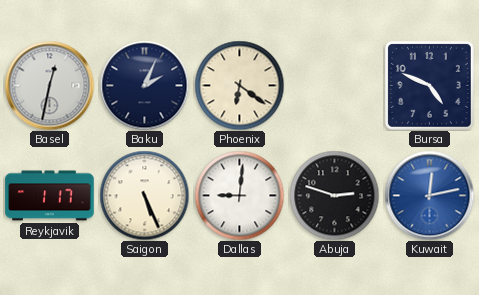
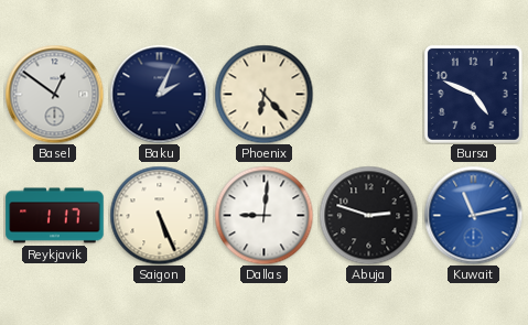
Basel: 12:32 -> 12:51 (54, 94)
Phoenix: 6:21 -> 6:23 (263, 94)
Kuwait: 12:13 -> 11:13 (473, 215)
